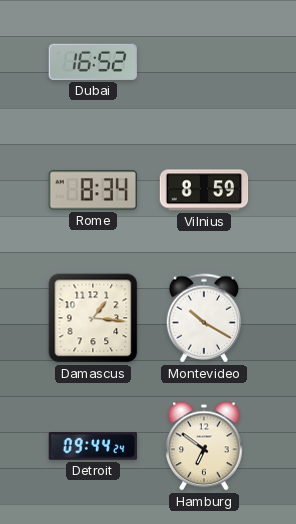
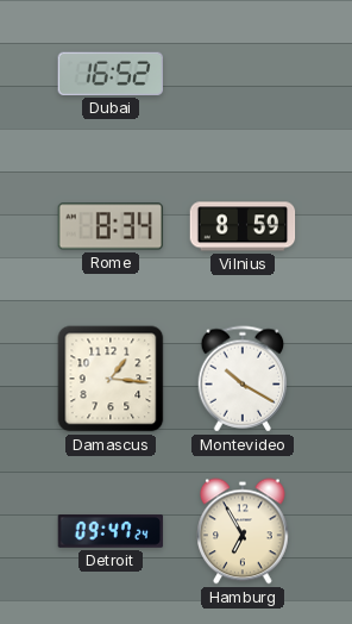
Detroit: 09:44 -> 09:47 (111, 532)
Hamburg: 6:51 -> 6:55 (243, 531)
